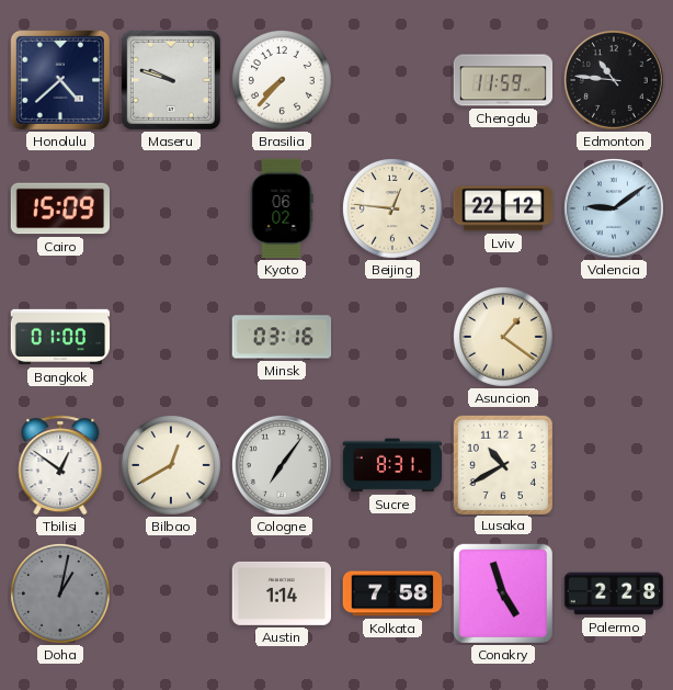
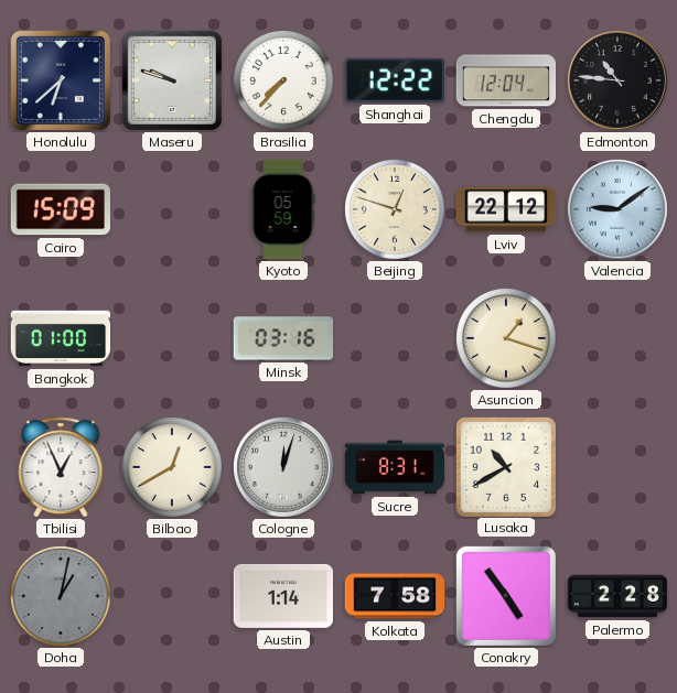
Honolulu: 4:38 -> 6:38 (61, 80)
Shanghai: none -> 12:22 (395, 80)
Chengdu: 11:59 -> 12:04 (506, 80)
Kyoto: 06:02 -> 05:59 (283, 209)
Beijing: 12:46 -> 12:48 (395, 209)
Asuncion: 1:21 -> 1:18 (506, 338)
Tbilisi: 12:51 -> 12:56 (61, 467)
Cologne: 7:06 -> 12:03 (283, 467)
Conakry: 4:57 -> 4:54 (506, 596)
